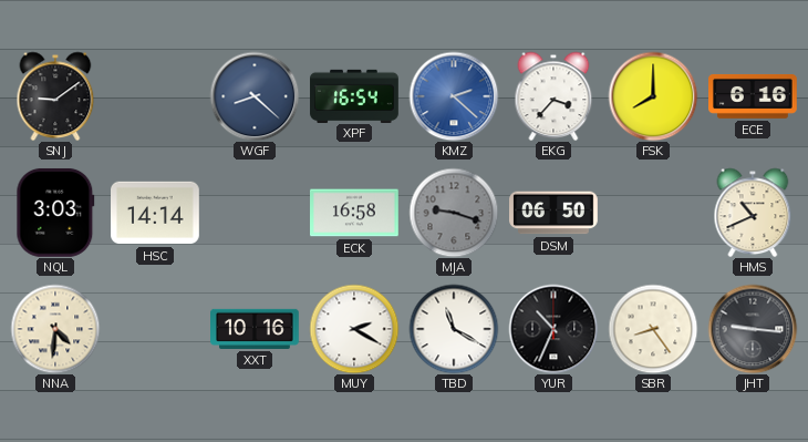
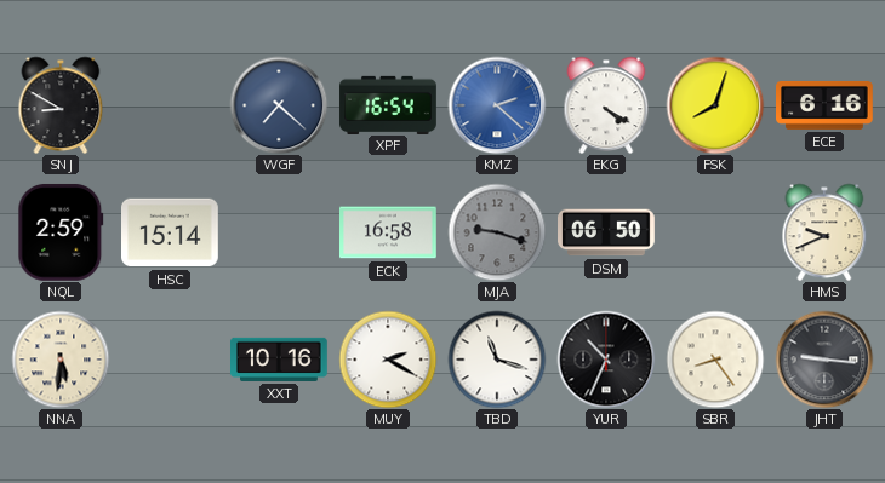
SNJ: 9:09 -> 8:50 (61, 105)
WGF: 8:22 -> 7:22 (279, 105)
EKG: 3:37 -> 4:20 (606, 105)
FSK: 8:00 -> 8:03 (715, 105)
NQL: 3:03 -> 2:59 (61, 232)
HSC: 14:14 -> 15:14 (171, 232)
HMS: 10:41 -> 9:41 (824, 232)
NNA: 4:31 -> 5:31 (61, 360)
TBD: 11:20 -> 11:18 (497, 360)
